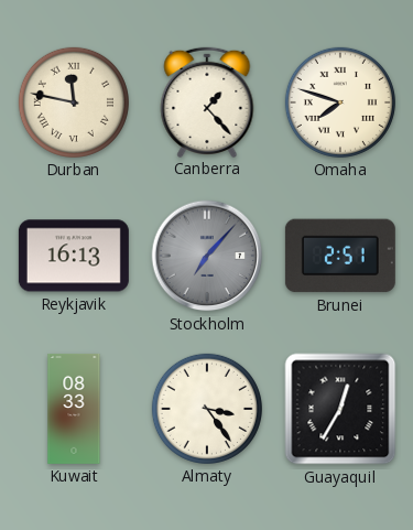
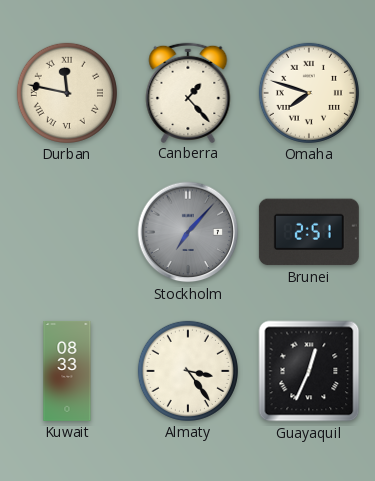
Reykjavik: 16:13 -> none (74, 256)
Guayaquil: 12:35 -> 12:34 (309, 371)
